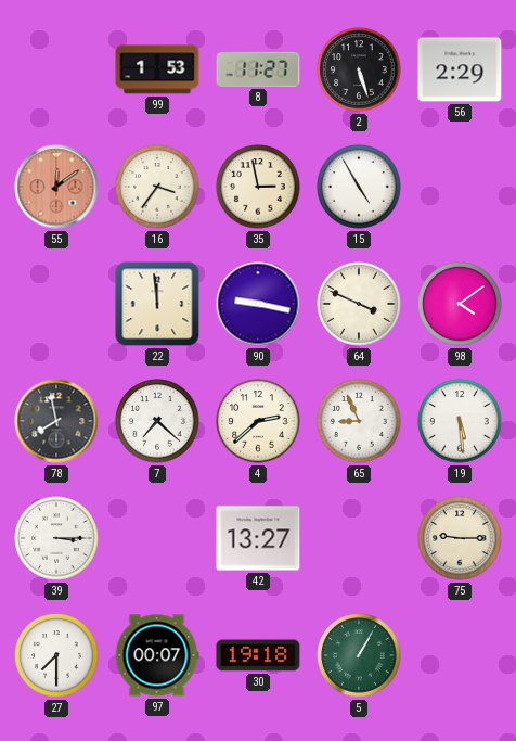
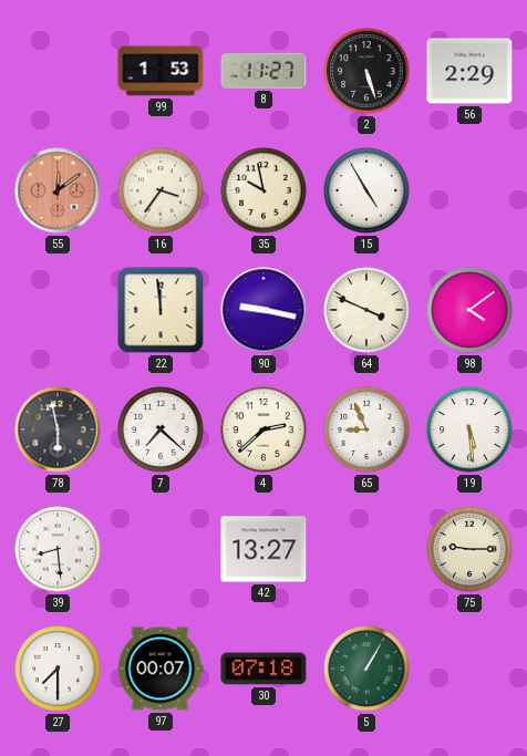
35: 2:58 -> 9:58 (263, 190)
78: 7:58 -> 5:58 (58, 429)
39: 3:15 -> 8:29 (58, 549)
30: 19:18 -> 07:18 (263, 669)
